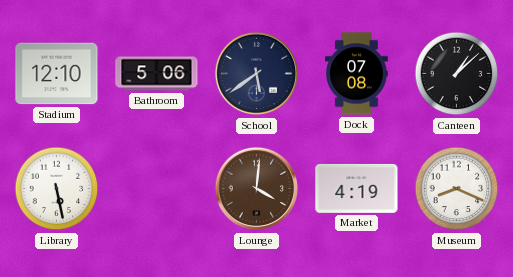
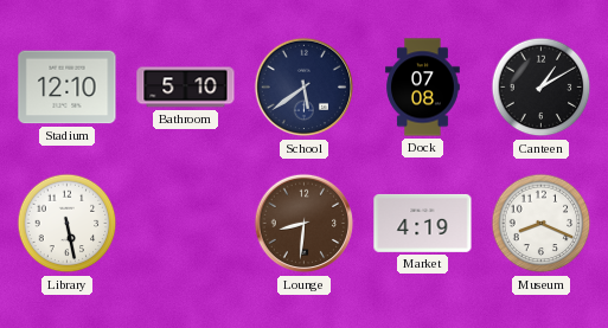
Bathroom: 5:06 -> 5:10 (186, 88)
Canteen: 1:08 -> 1:10 (542, 88)
Lounge: 4:01 -> 8:31 (305, 224)
